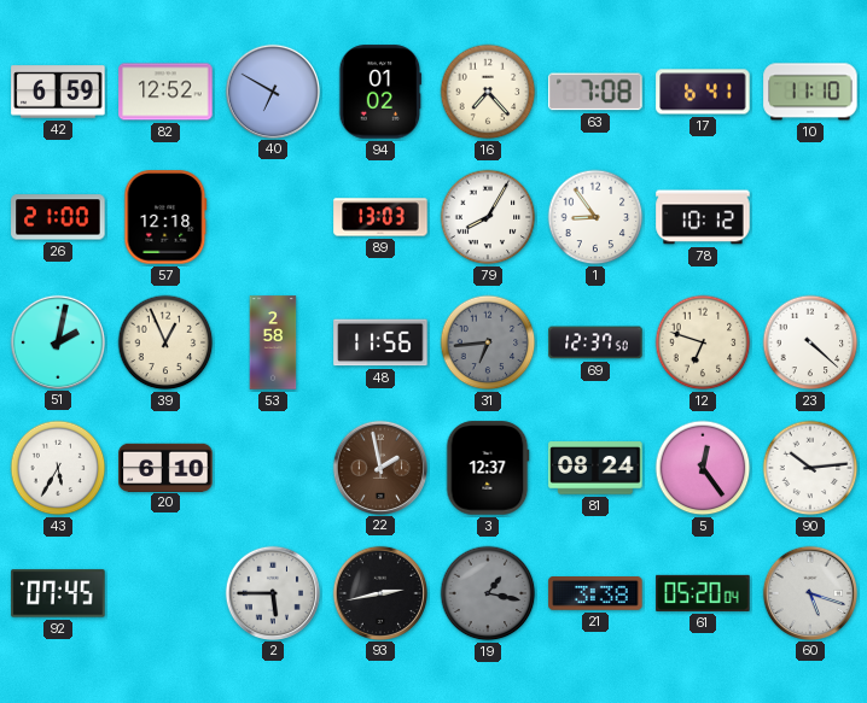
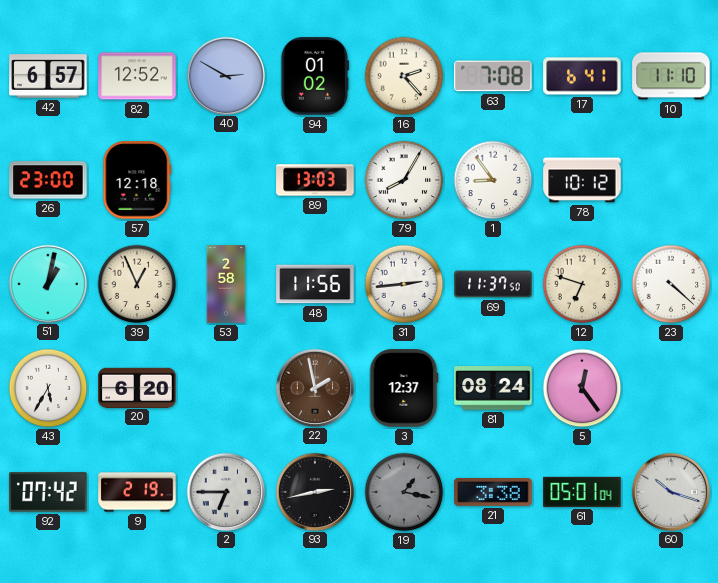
42: 6:59 -> 6:57 (48, 76)
40: 6:50 -> 2:50 (225, 75)
16: 7:23 -> 2:23 (404, 76)
26: 21:00 -> 23:00 (48, 180)
51: 2:02 -> 1:02 (47, 283)
31: 6:44 -> 2:44 (404, 284)
31 dial: grey -> white (404, 284)
69: 12:37 -> 11:37 (493, 284)
20: 6:10 -> 6:20 (137, 387)
90: 10:14 -> none (810, 468)
92: 07:45 -> 07:42 (48, 492)
9: none -> 2:19 (137, 492)
2: 5:45 -> 6:45 (225, 491)
61: 05:20 -> 05:01 (582, 492)
60: 5:18 -> 10:18 (670, 491)
